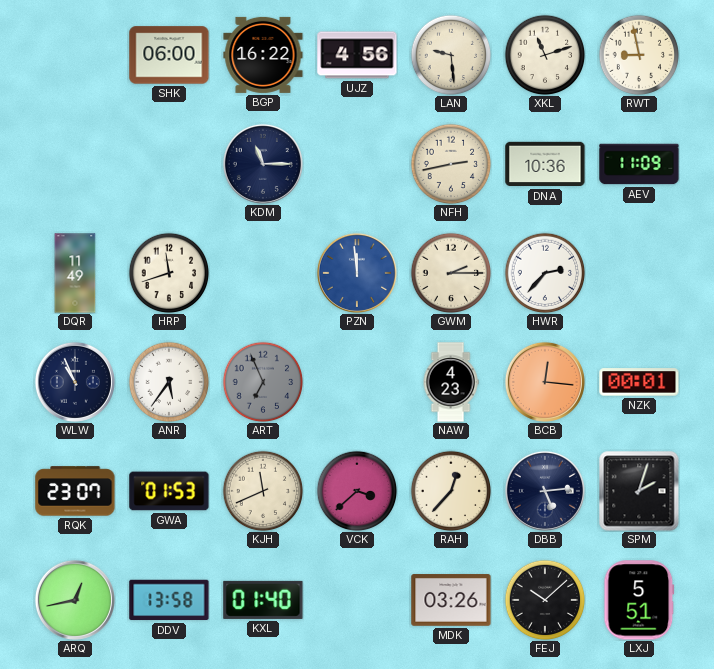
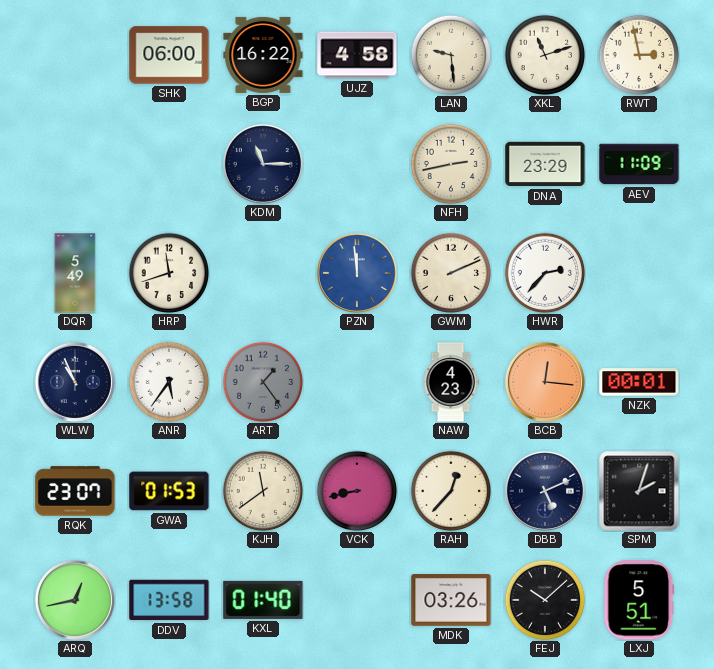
UJZ: 4:56 -> 4:58 (357, 55)
RWT: 8:58 -> 2:58 (639, 55)
DNA: 10:36 -> 23:29 (545, 164)
DQR: 11:49 -> 5:49 (75, 273)
GWM: 2:15 -> 2:11 (451, 273)
ART: 6:56 -> 1:24 (263, 382)
KJH: 11:41 -> 11:39 (263, 491)
VCK: 3:38 -> 8:43 (357, 491)
DBB: 5:14 -> 5:11 (545, 491)
